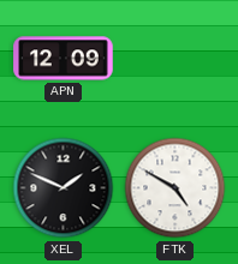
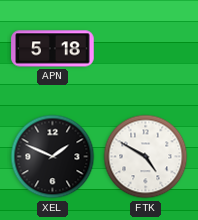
APN: 12:09 -> 5:18 (53, 49)
